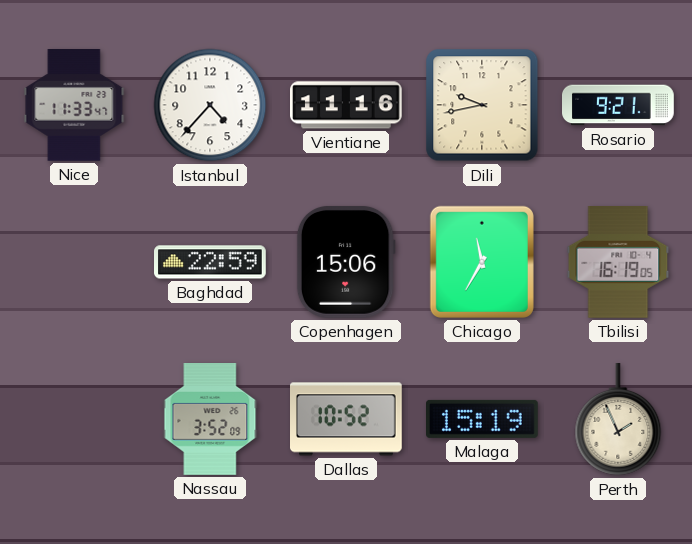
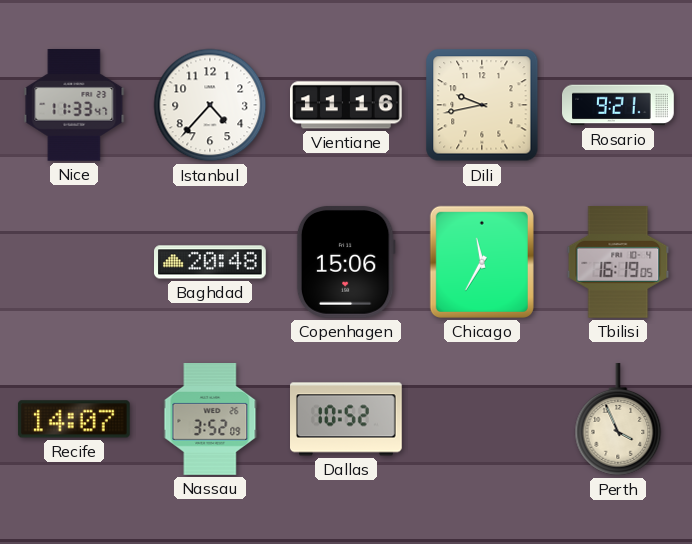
Baghdad: 22:59 -> 20:48 (211, 262)
Recife: none -> 14:07 (74, 419)
Malaga: 15:19 -> none (483, 419)
Perth: 1:56 -> 3:56 (618, 420)
